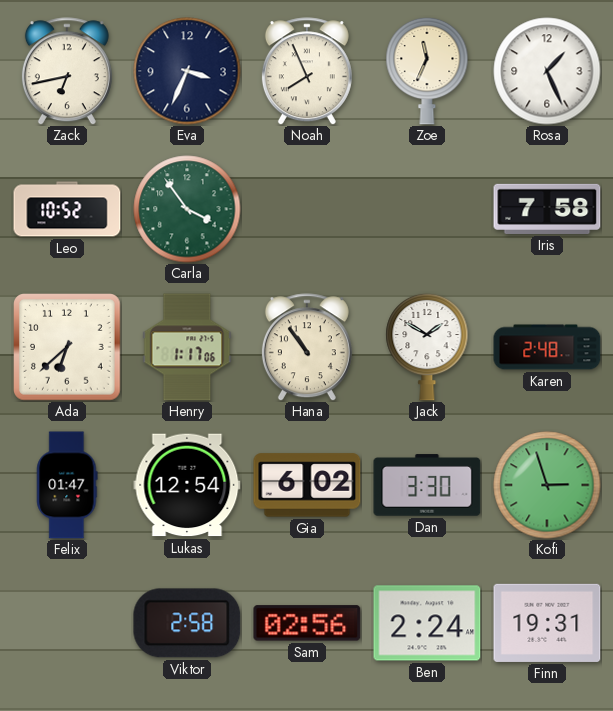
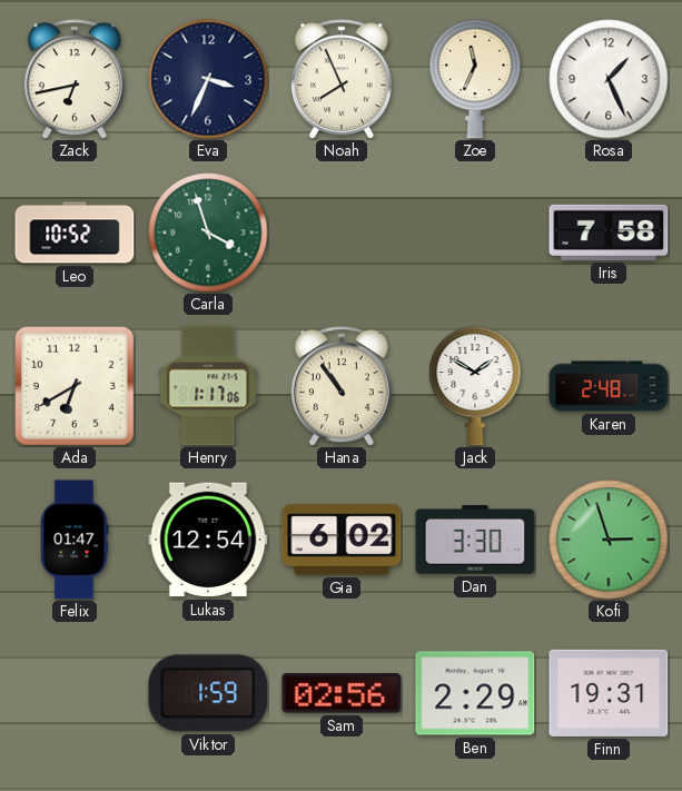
Carla: 3:54 -> 3:57 (208, 233)
Ada: 6:38 -> 6:40 (76, 387)
Viktor: 2:58 -> 1:59 (208, 693)
Ben: 2:24 -> 2:29 (475, 693)
